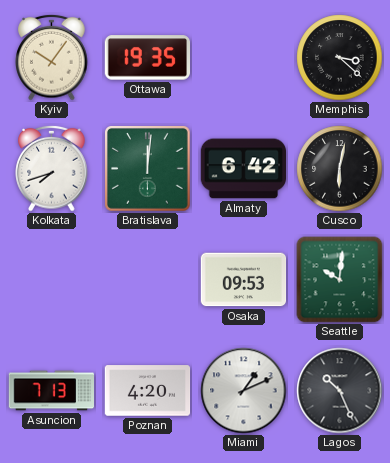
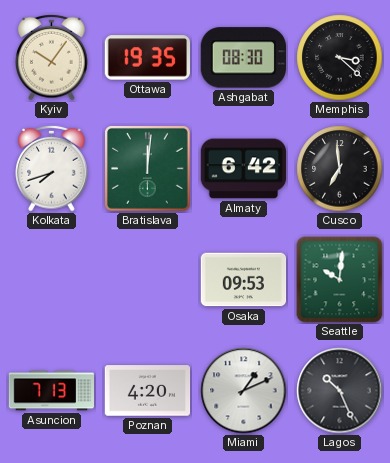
Ashgabat: none -> 08:30 (243, 58)
Cusco: 6:02 -> 6:59 (340, 169)
